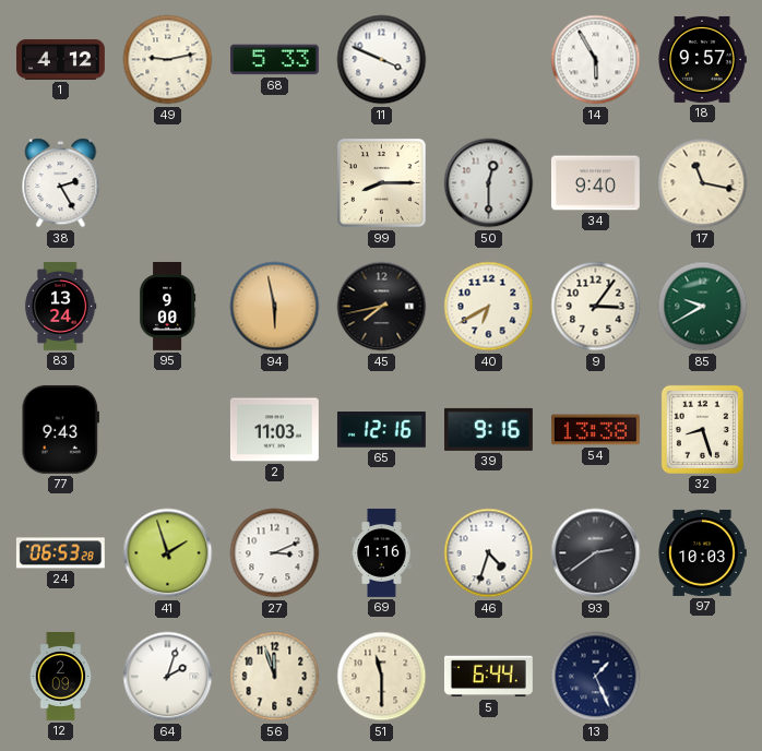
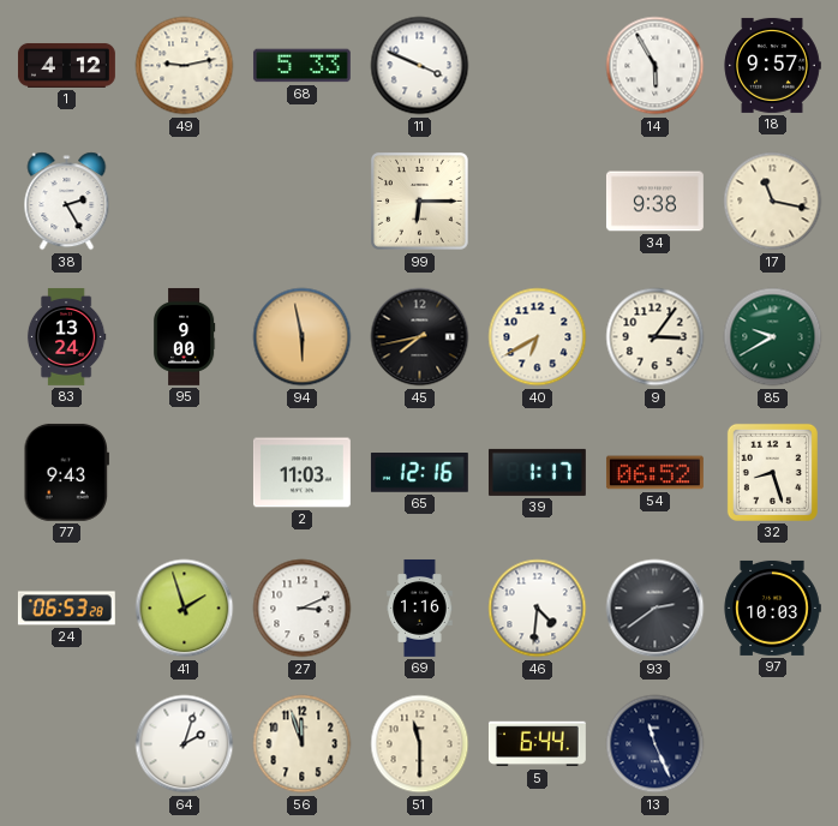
99: 8:15 -> 6:15 (420, 202)
50: 12:30 -> none (489, 183)
34: 9:40 -> 9:38 (654, 202)
39: 9:16 -> 1:17 (537, 472)
54: 13:38 -> 06:52 (654, 473)
46: 4:33 -> 4:31 (538, 609)
12: 2:09 -> none (61, 677)
13: 1:26 -> 11:26 (656, 744)
